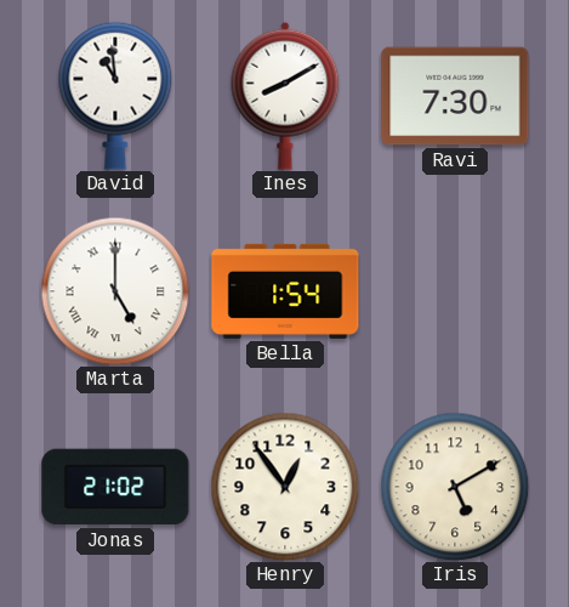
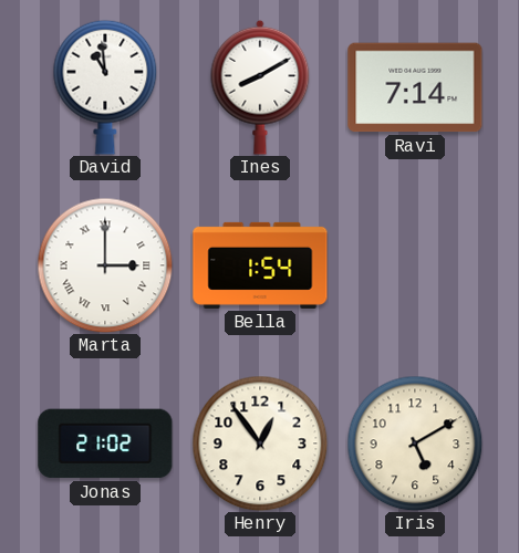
Ravi: 7:30 -> 7:14 (415, 87)
Marta: 5:00 -> 3:00 (105, 265)
